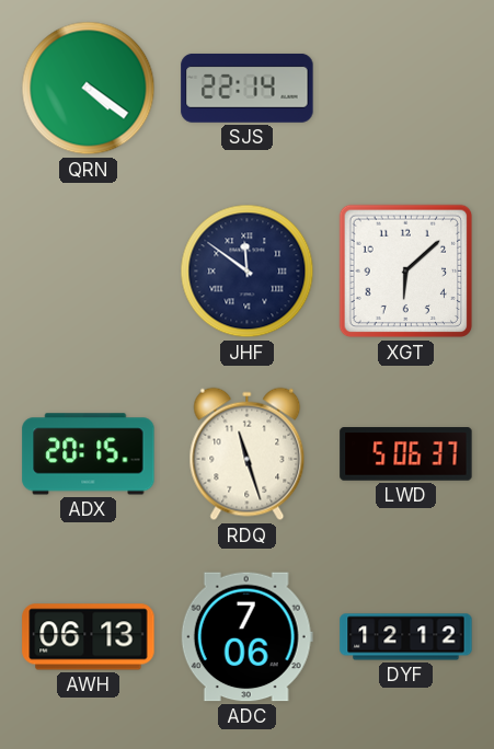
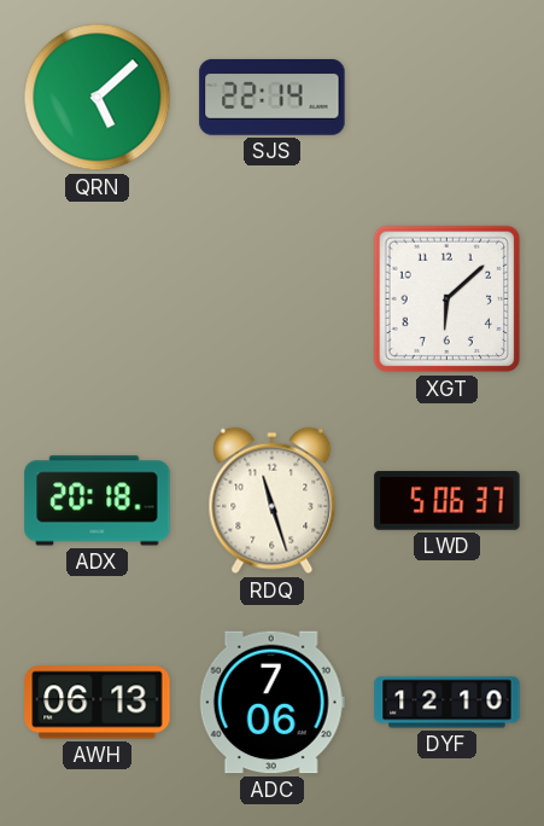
QRN: 4:21 -> 5:08 (98, 98)
JHF: 11:51 -> none (248, 272)
ADX: 20:15 -> 20:18 (98, 501)
DYF: 12:12 -> 12:10 (448, 703)
